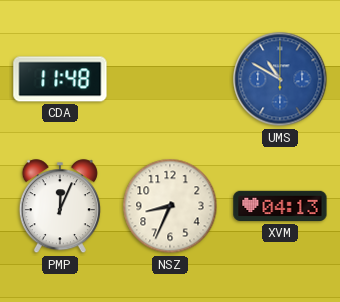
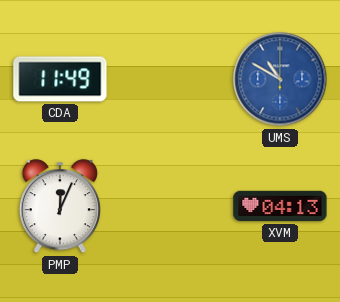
CDA: 11:48 -> 11:49 (60, 79)
NSZ: 8:34 -> none (170, 206)
